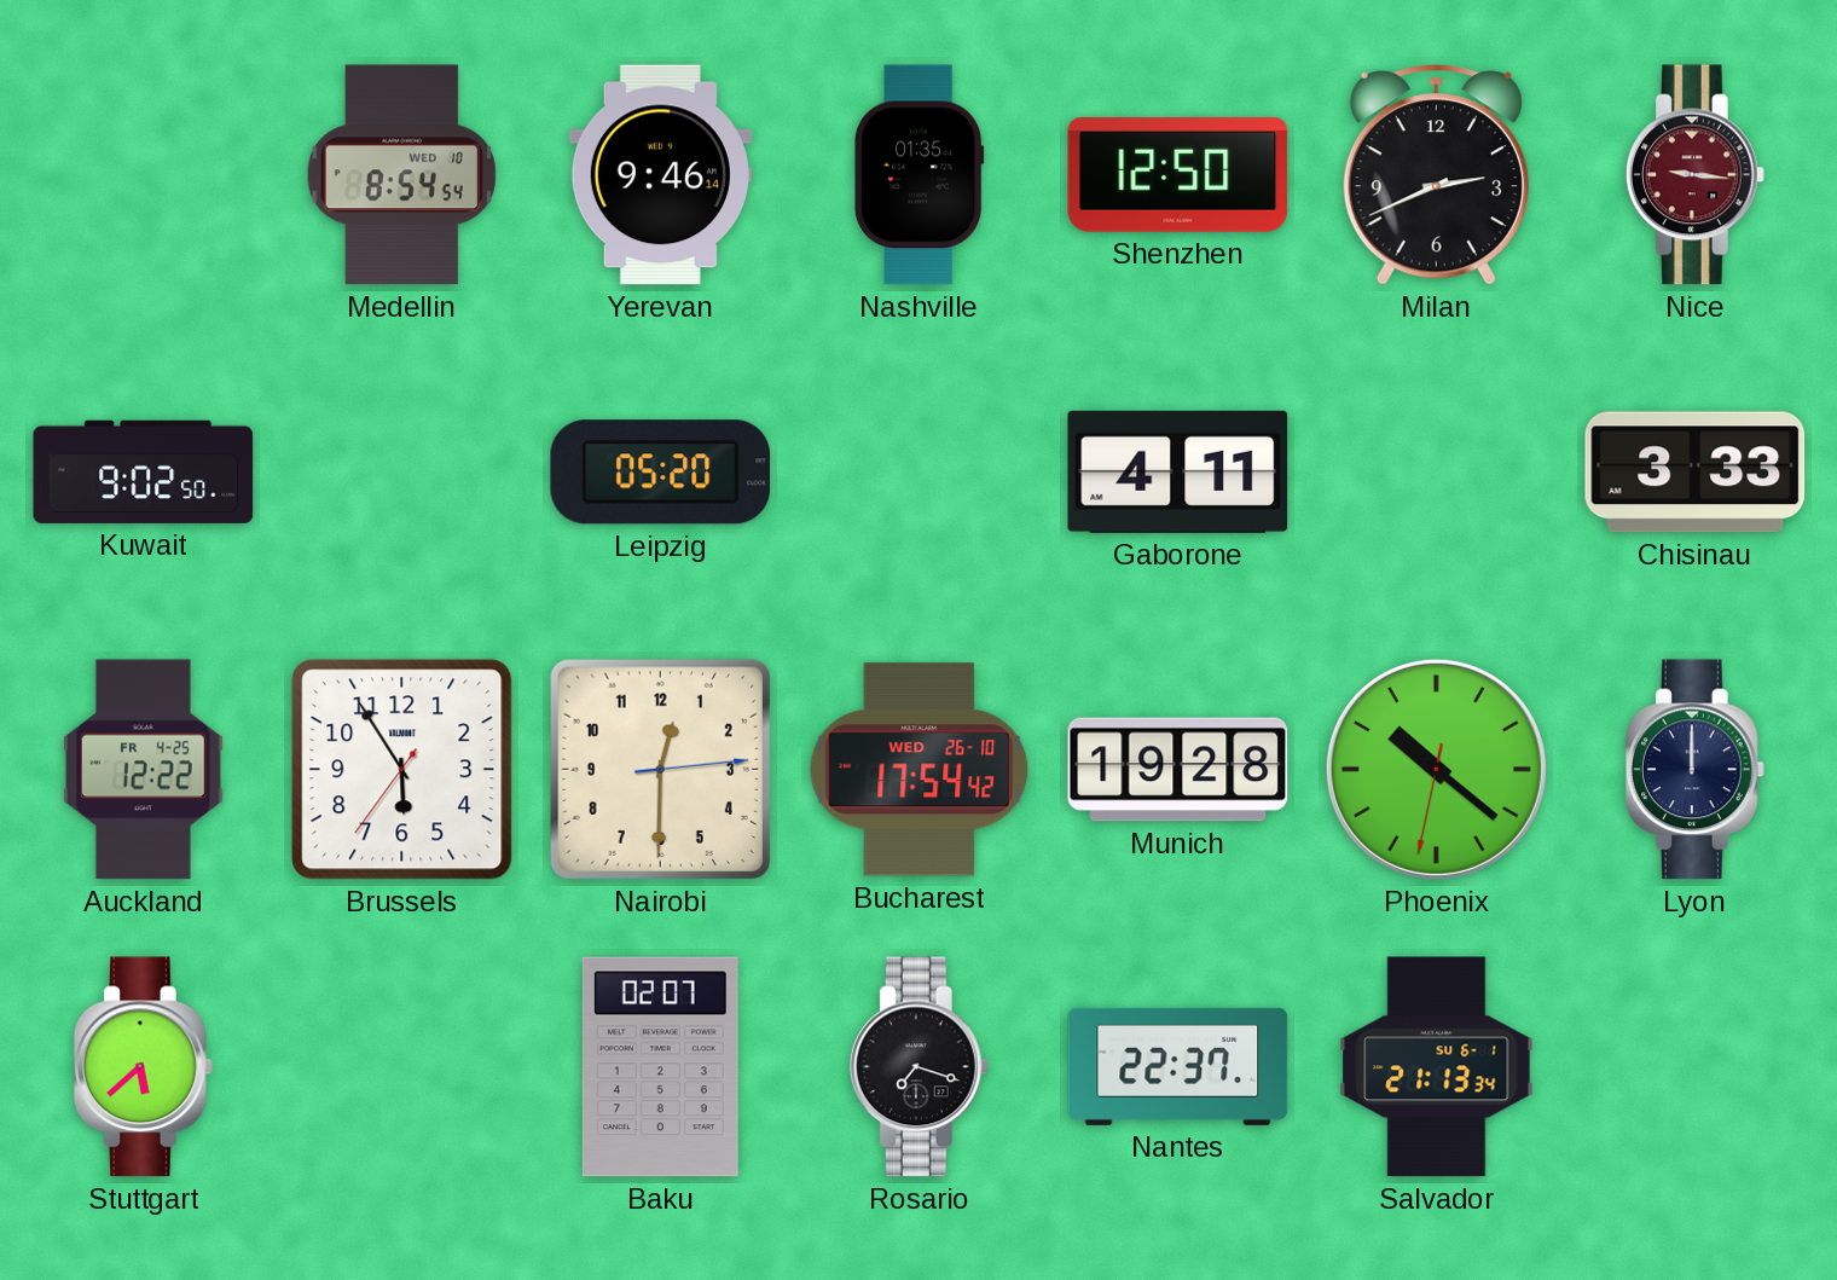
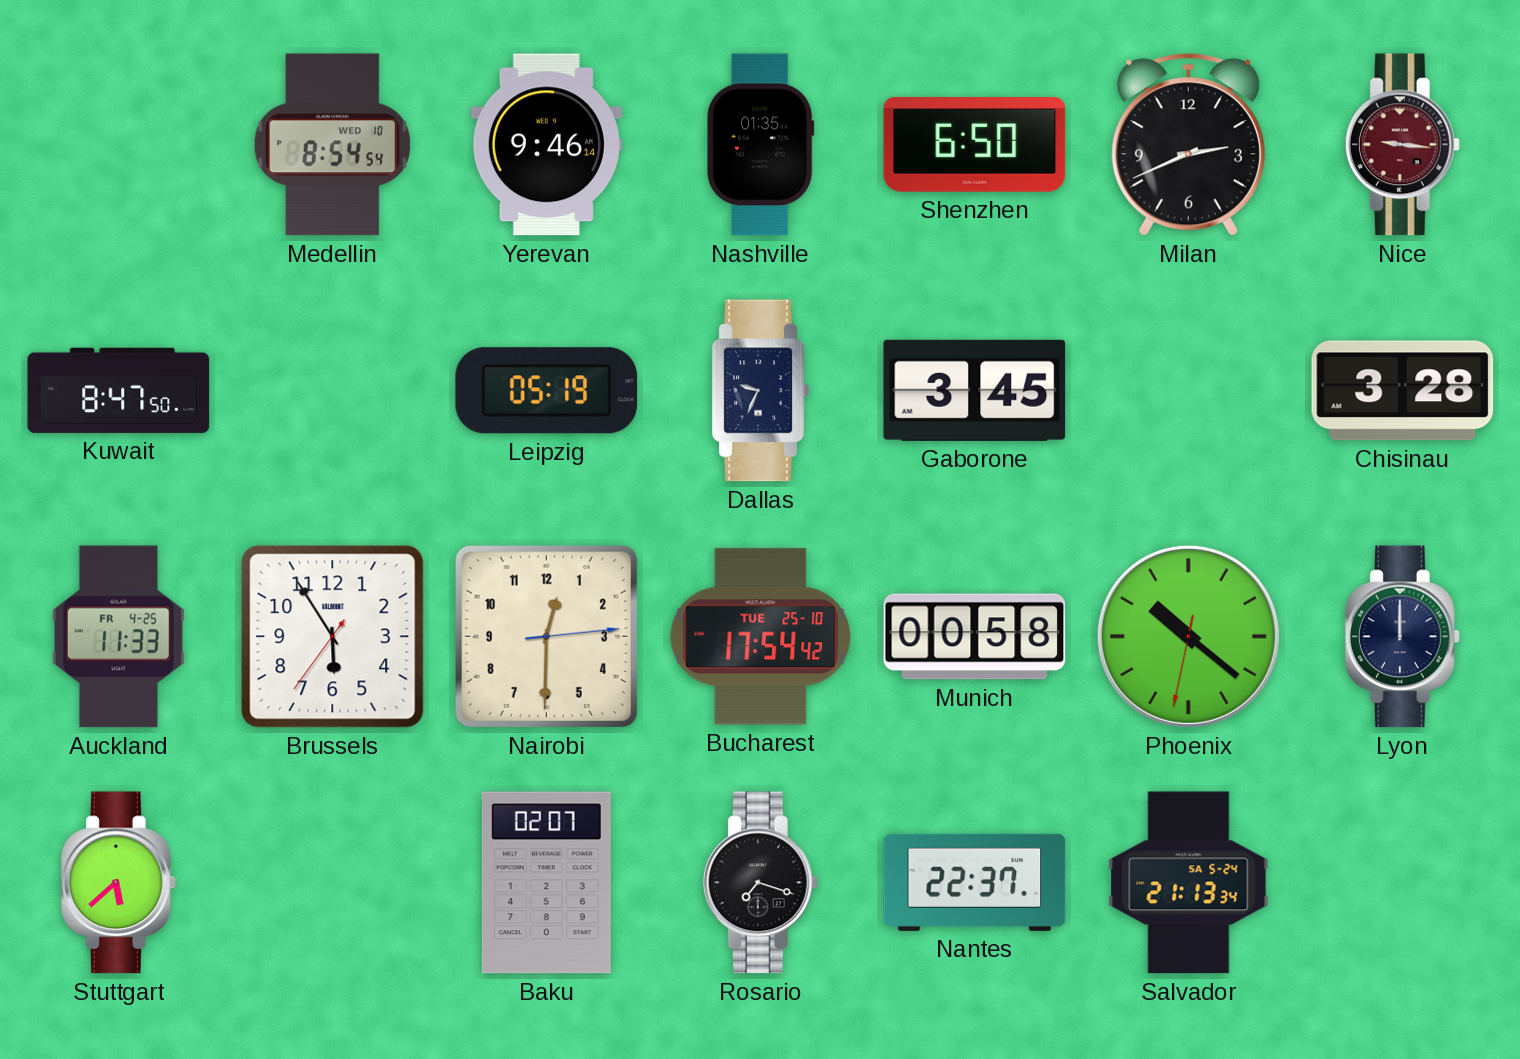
Shenzhen: 12:50 -> 6:50 (975, 145)
Kuwait: 9:02 -> 8:47 (119, 390)
Leipzig: 05:20 -> 05:19 (547, 391)
Dallas: none -> 9:34 (760, 391)
Gaborone: 4:11 -> 3:45 (975, 390)
Chisinau: 3:33 -> 3:28 (1403, 391)
Auckland: 12:22 -> 11:33 (118, 637)
Bucharest date: WED 26-10 -> TUE 25-10 (761, 637)
Munich: 19:28 -> 00:58 (975, 637)
Salvador date: SU 6-1 -> SA 5-24 (1189, 883)
